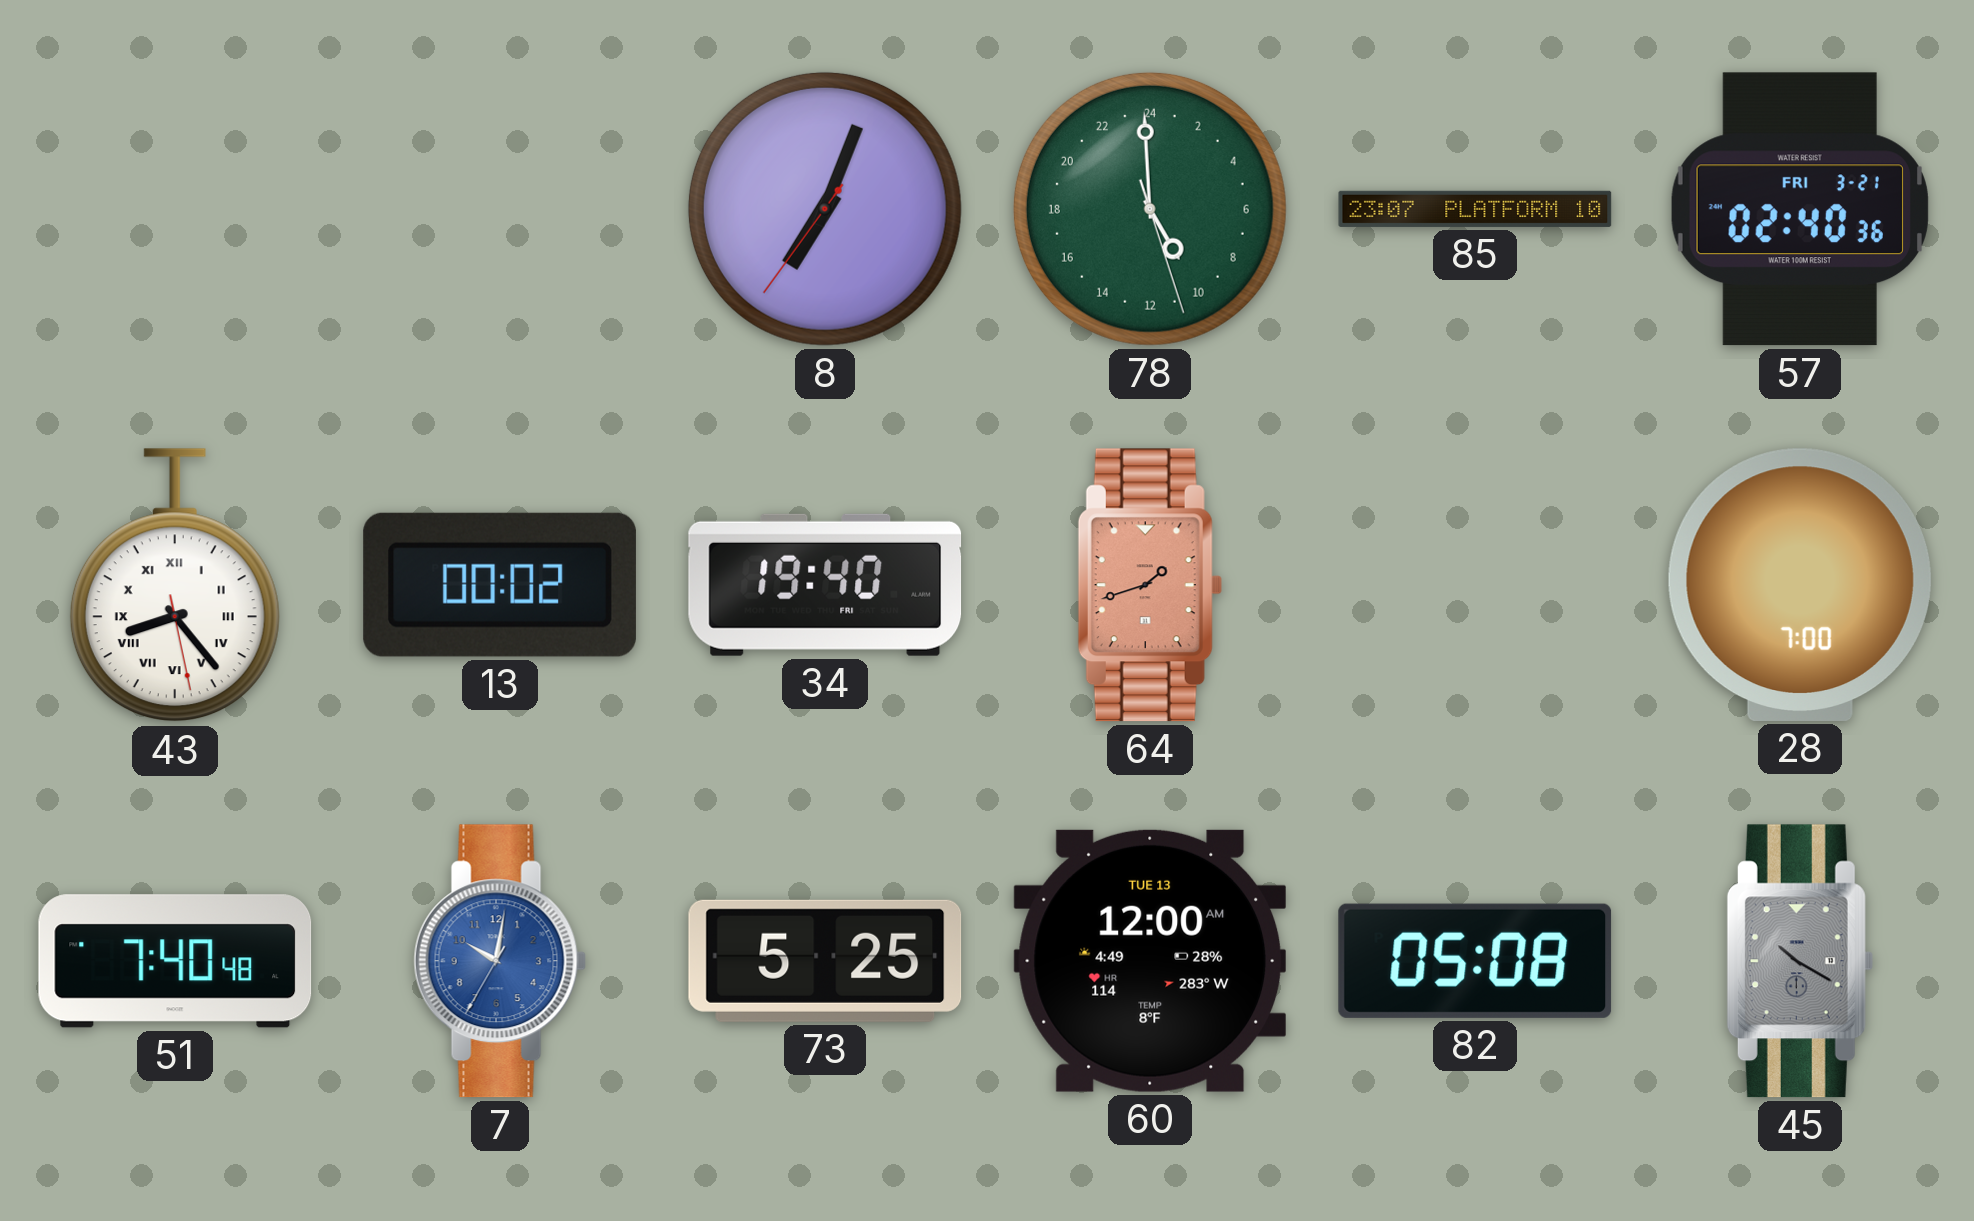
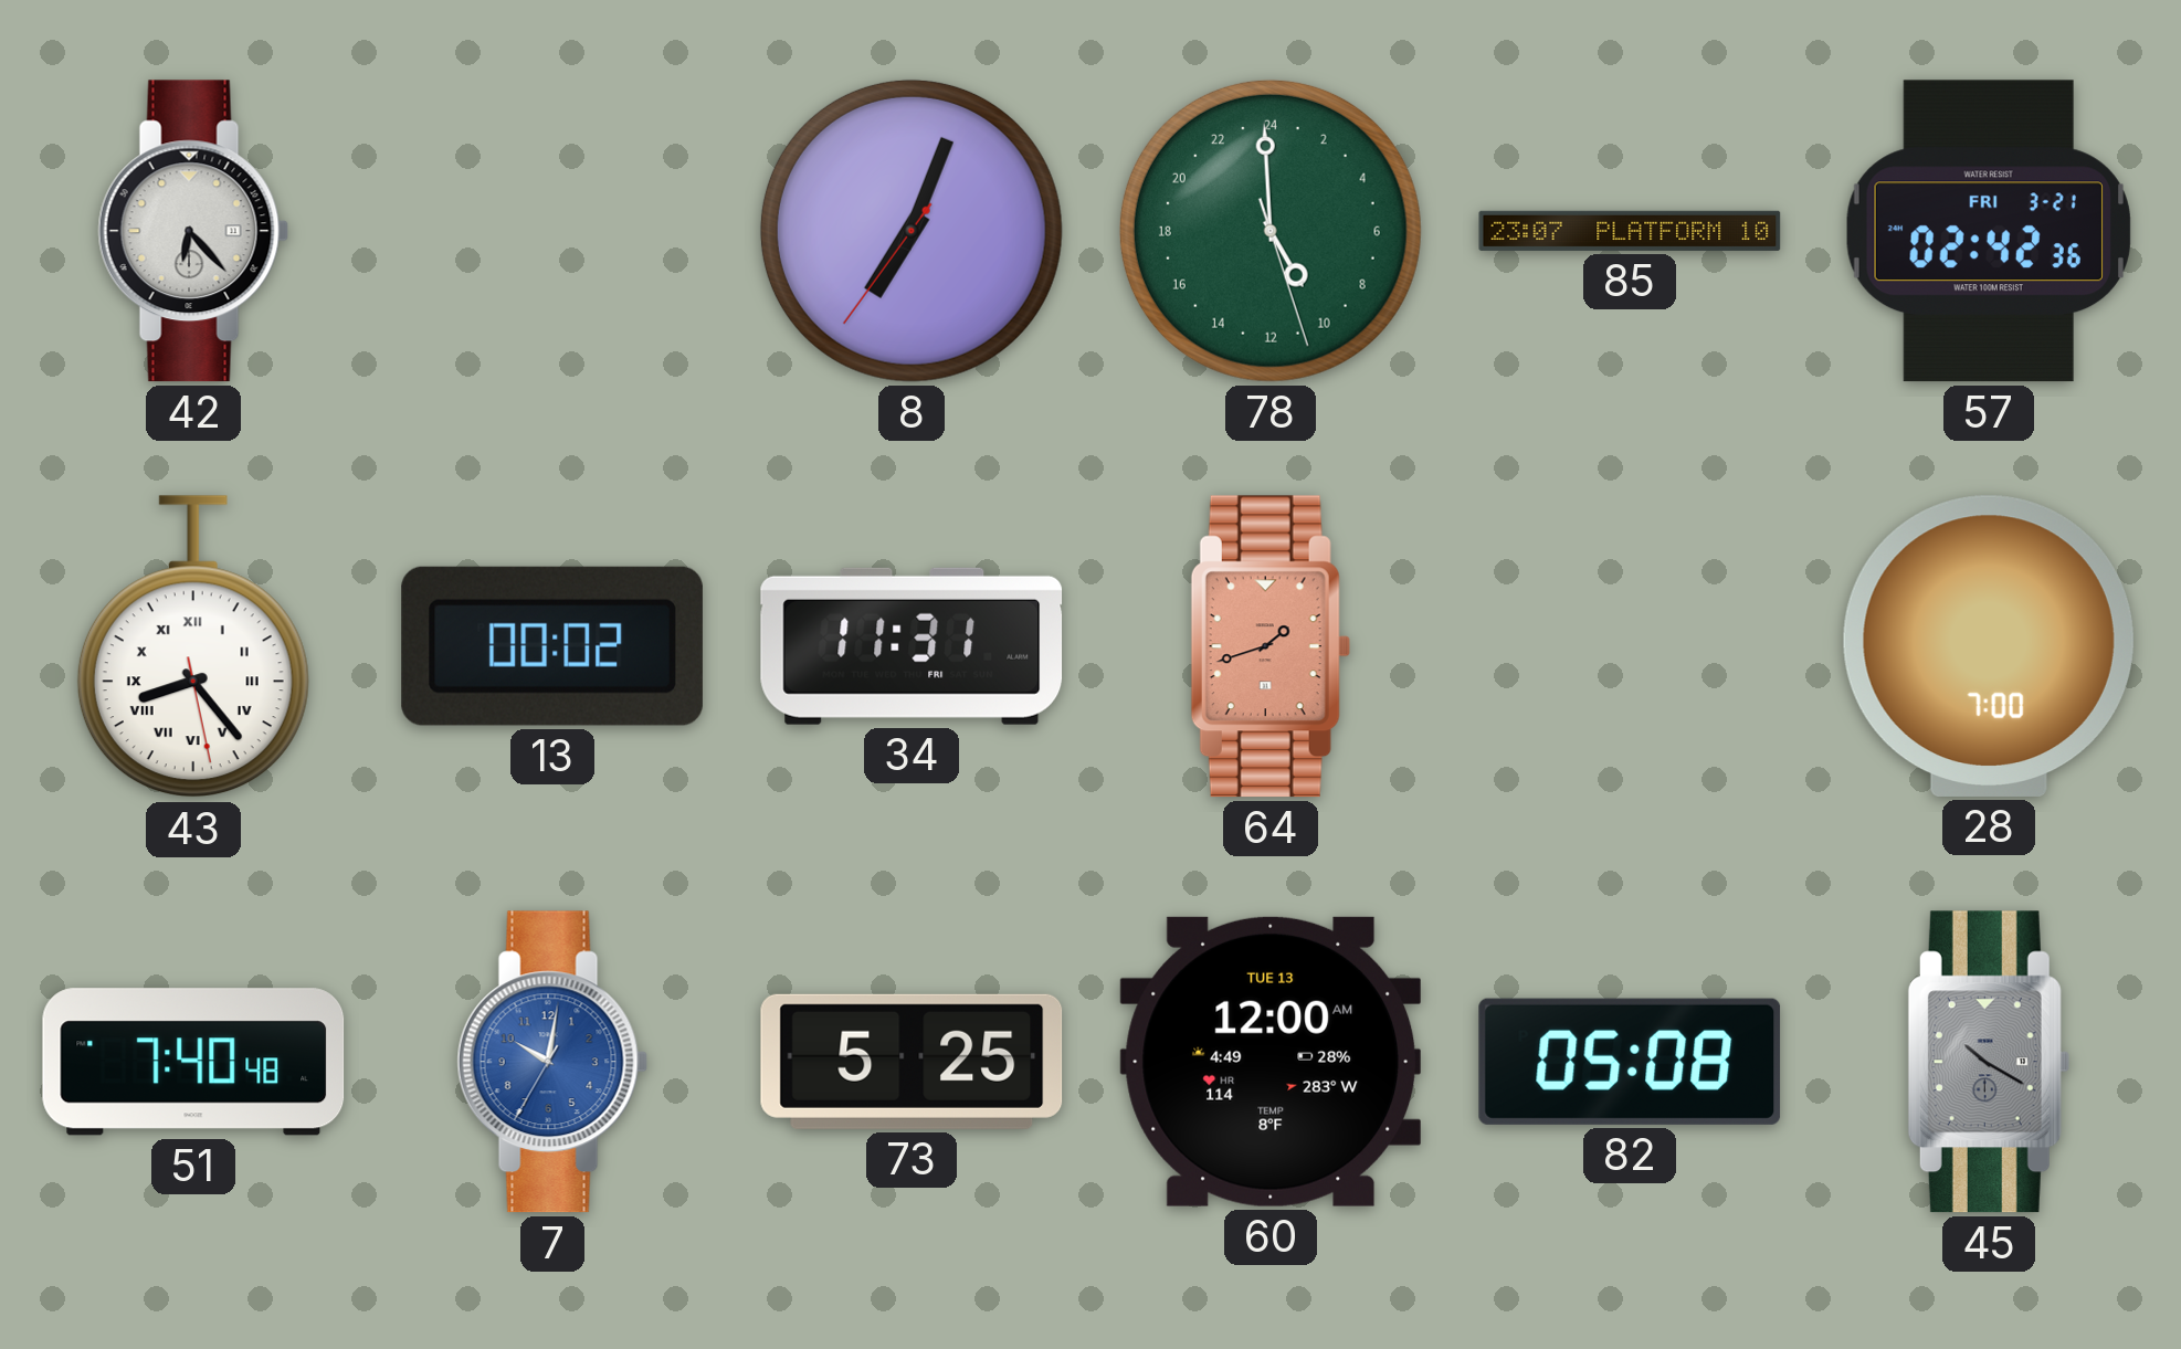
42: none -> 6:23 (193, 231)
57: 02:40 -> 02:42 (1989, 231)
34: 19:40 -> 11:31 (912, 646)
